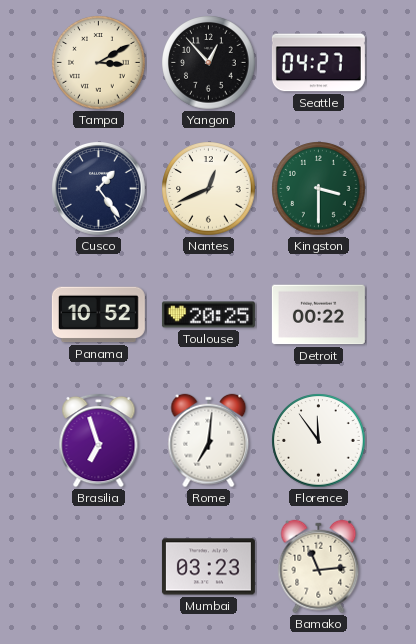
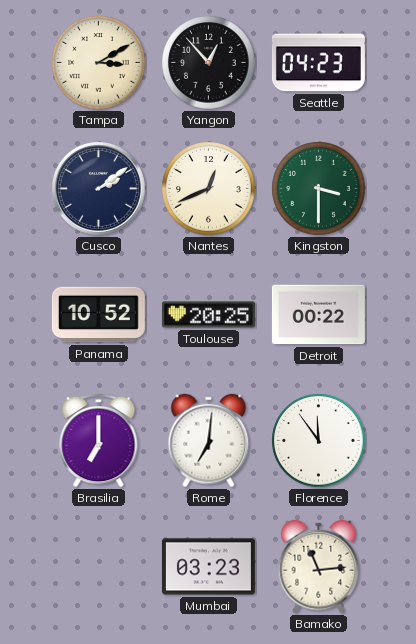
Seattle: 04:27 -> 04:23 (318, 63)
Cusco: 1:24 -> 2:09 (99, 189)
Brasilia: 6:57 -> 7:00 (99, 440)
